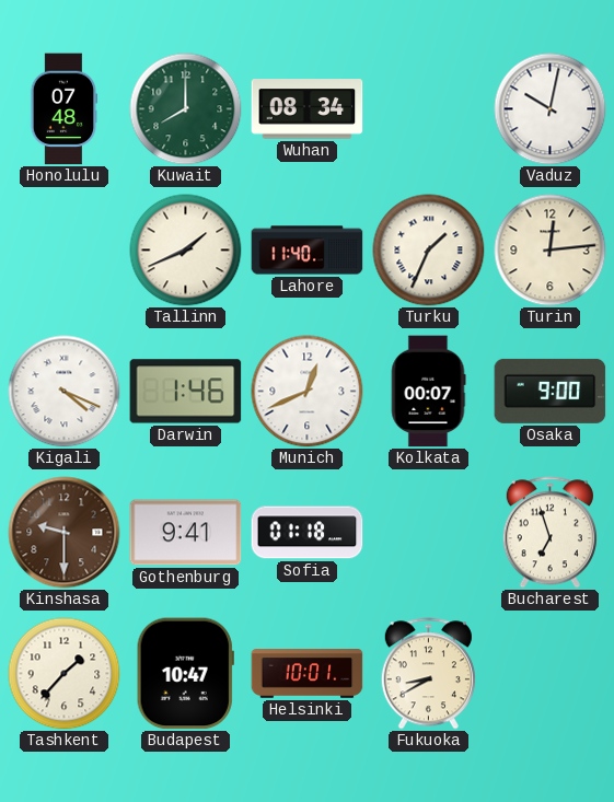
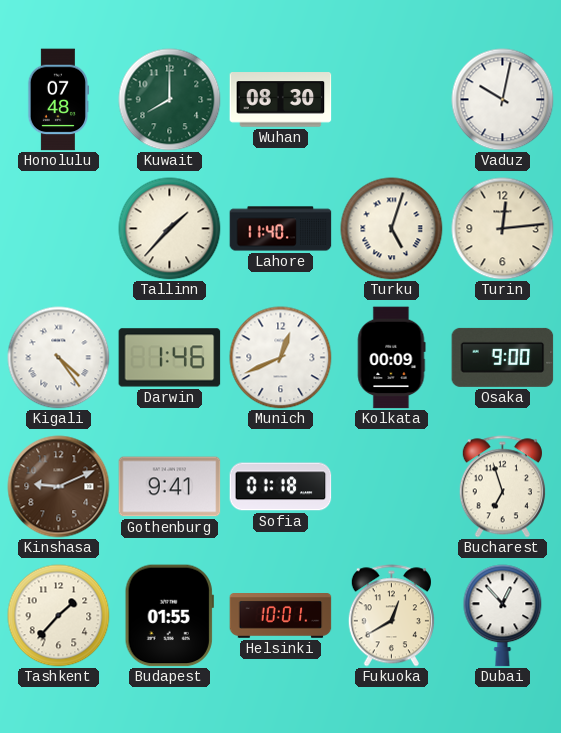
Wuhan: 08:34 -> 08:30 (281, 100)
Tallinn: 1:41 -> 1:37 (170, 229)
Turku: 1:34 -> 5:03 (392, 229)
Kigali: 4:19 -> 4:24 (59, 358)
Kolkata: 00:07 -> 00:09 (391, 358)
Kinshasa: 9:30 -> 9:11 (59, 487)
Budapest: 10:47 -> 01:55 (169, 616)
Fukuoka: 8:40 -> 12:40 (391, 616)
Dubai: none -> 12:53 (503, 616)
